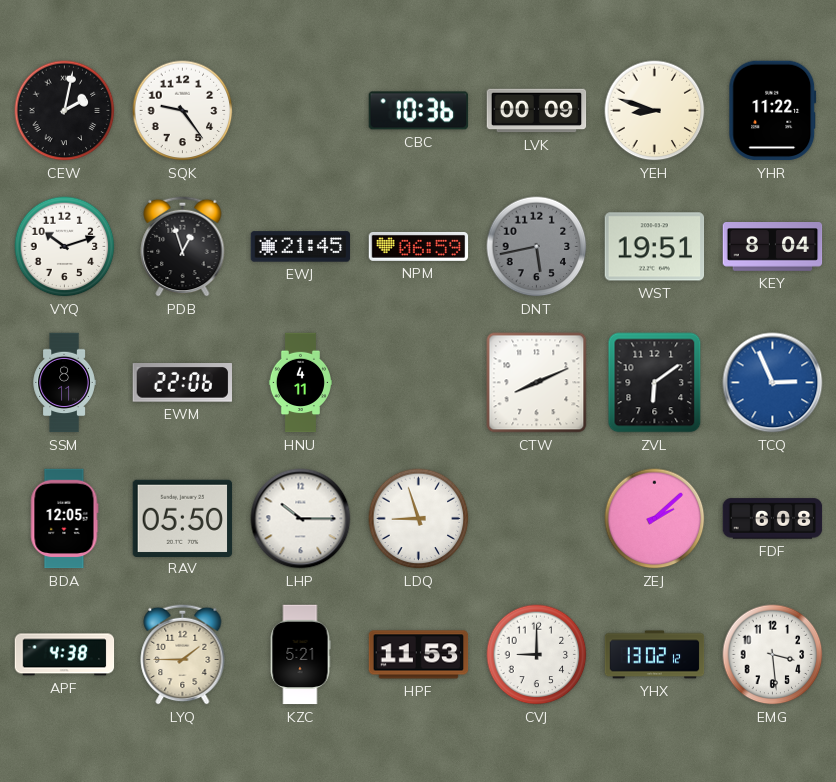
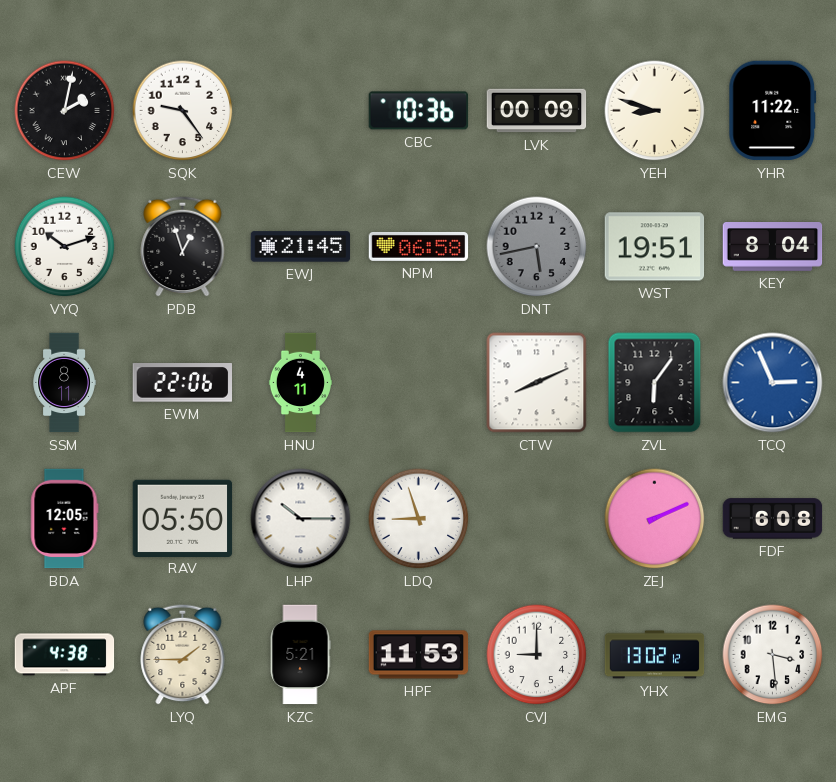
NPM: 06:59 -> 06:58 (419, 246)
ZVL: 6:09 -> 6:06 (655, 383)
ZEJ: 2:08 -> 2:11 (655, 519)
